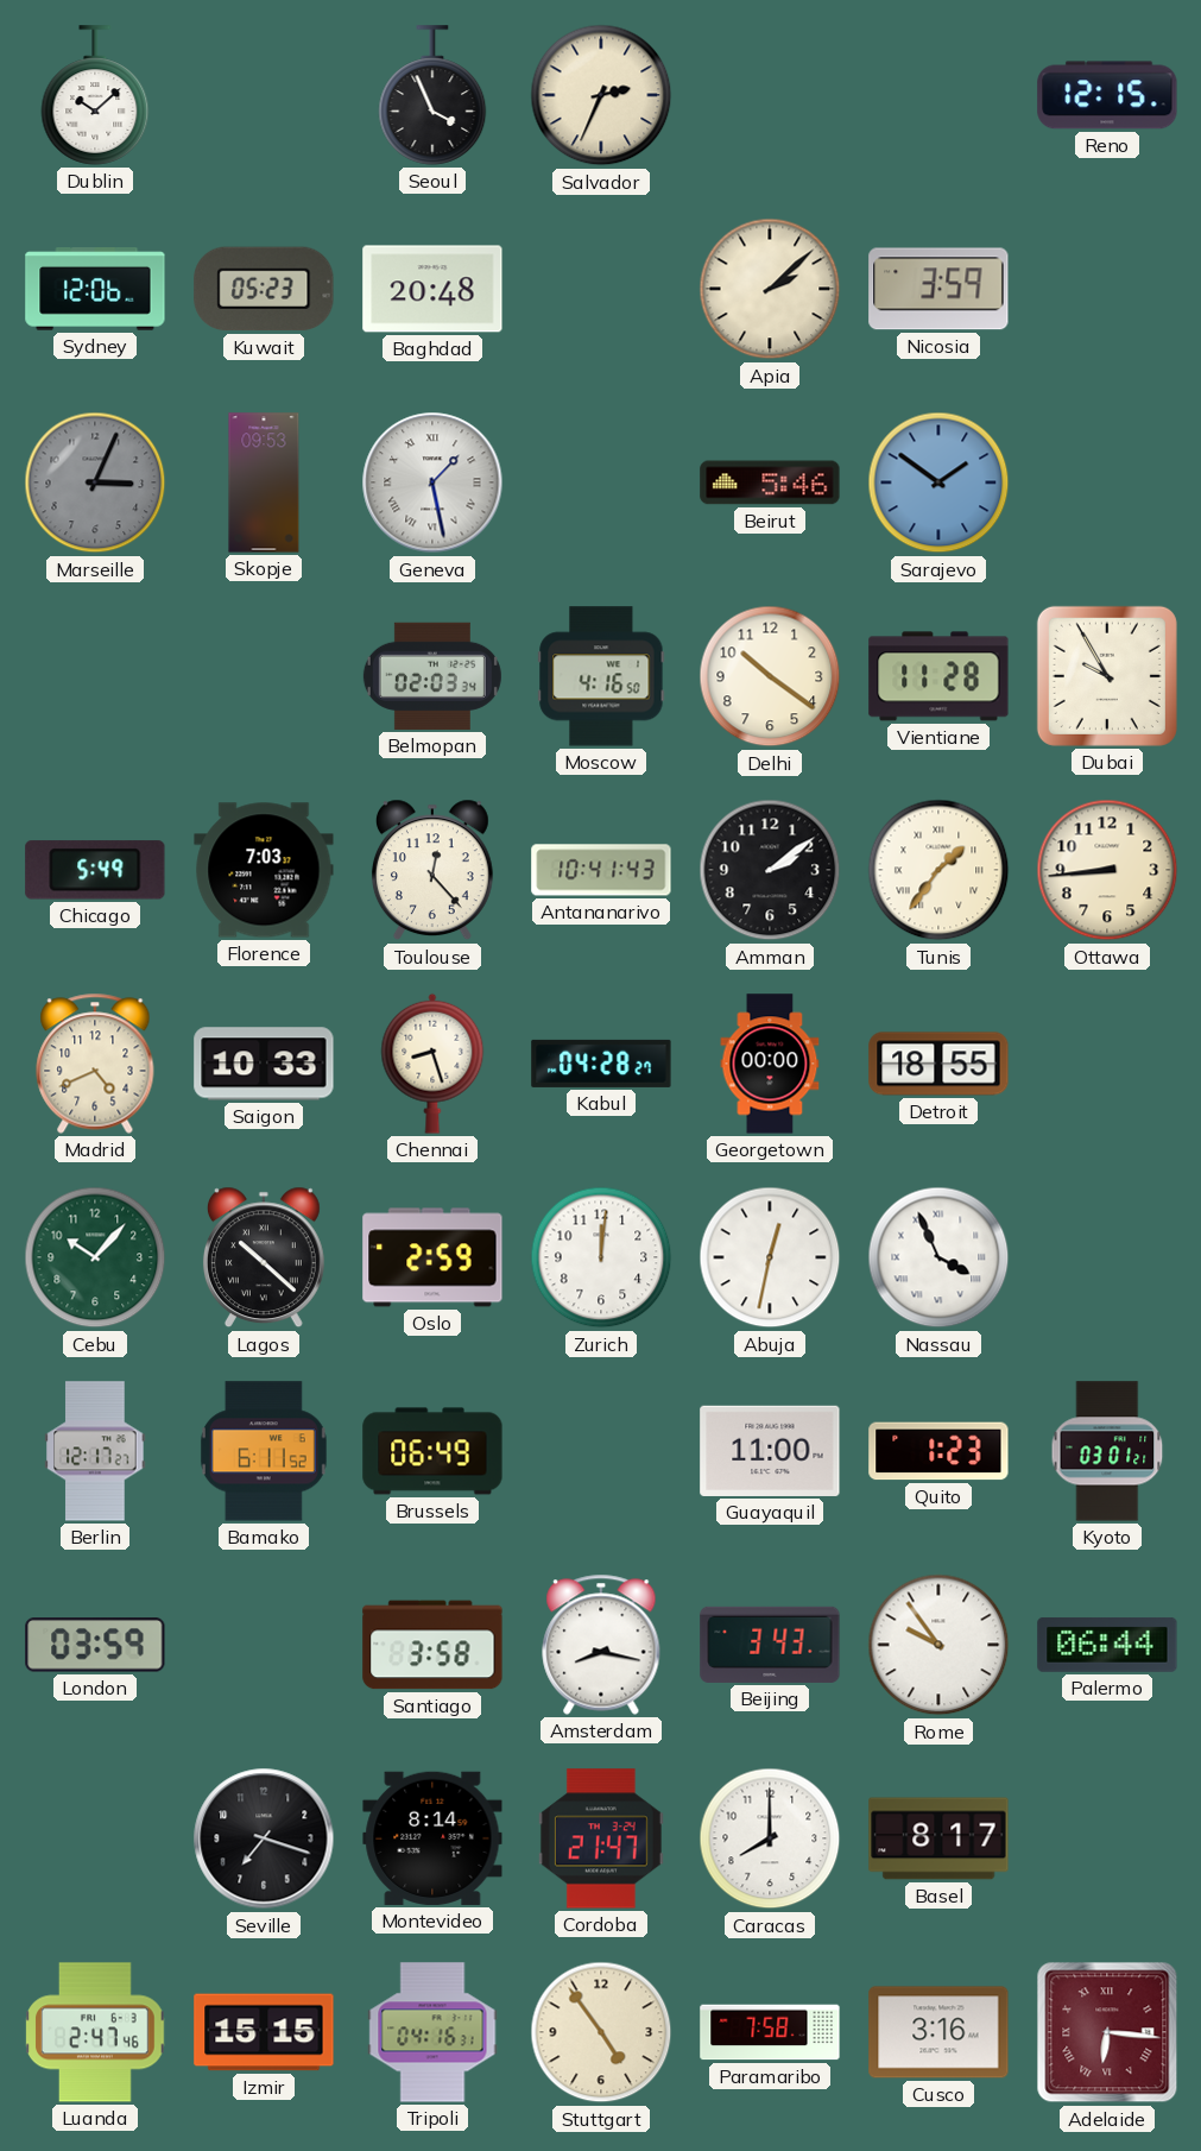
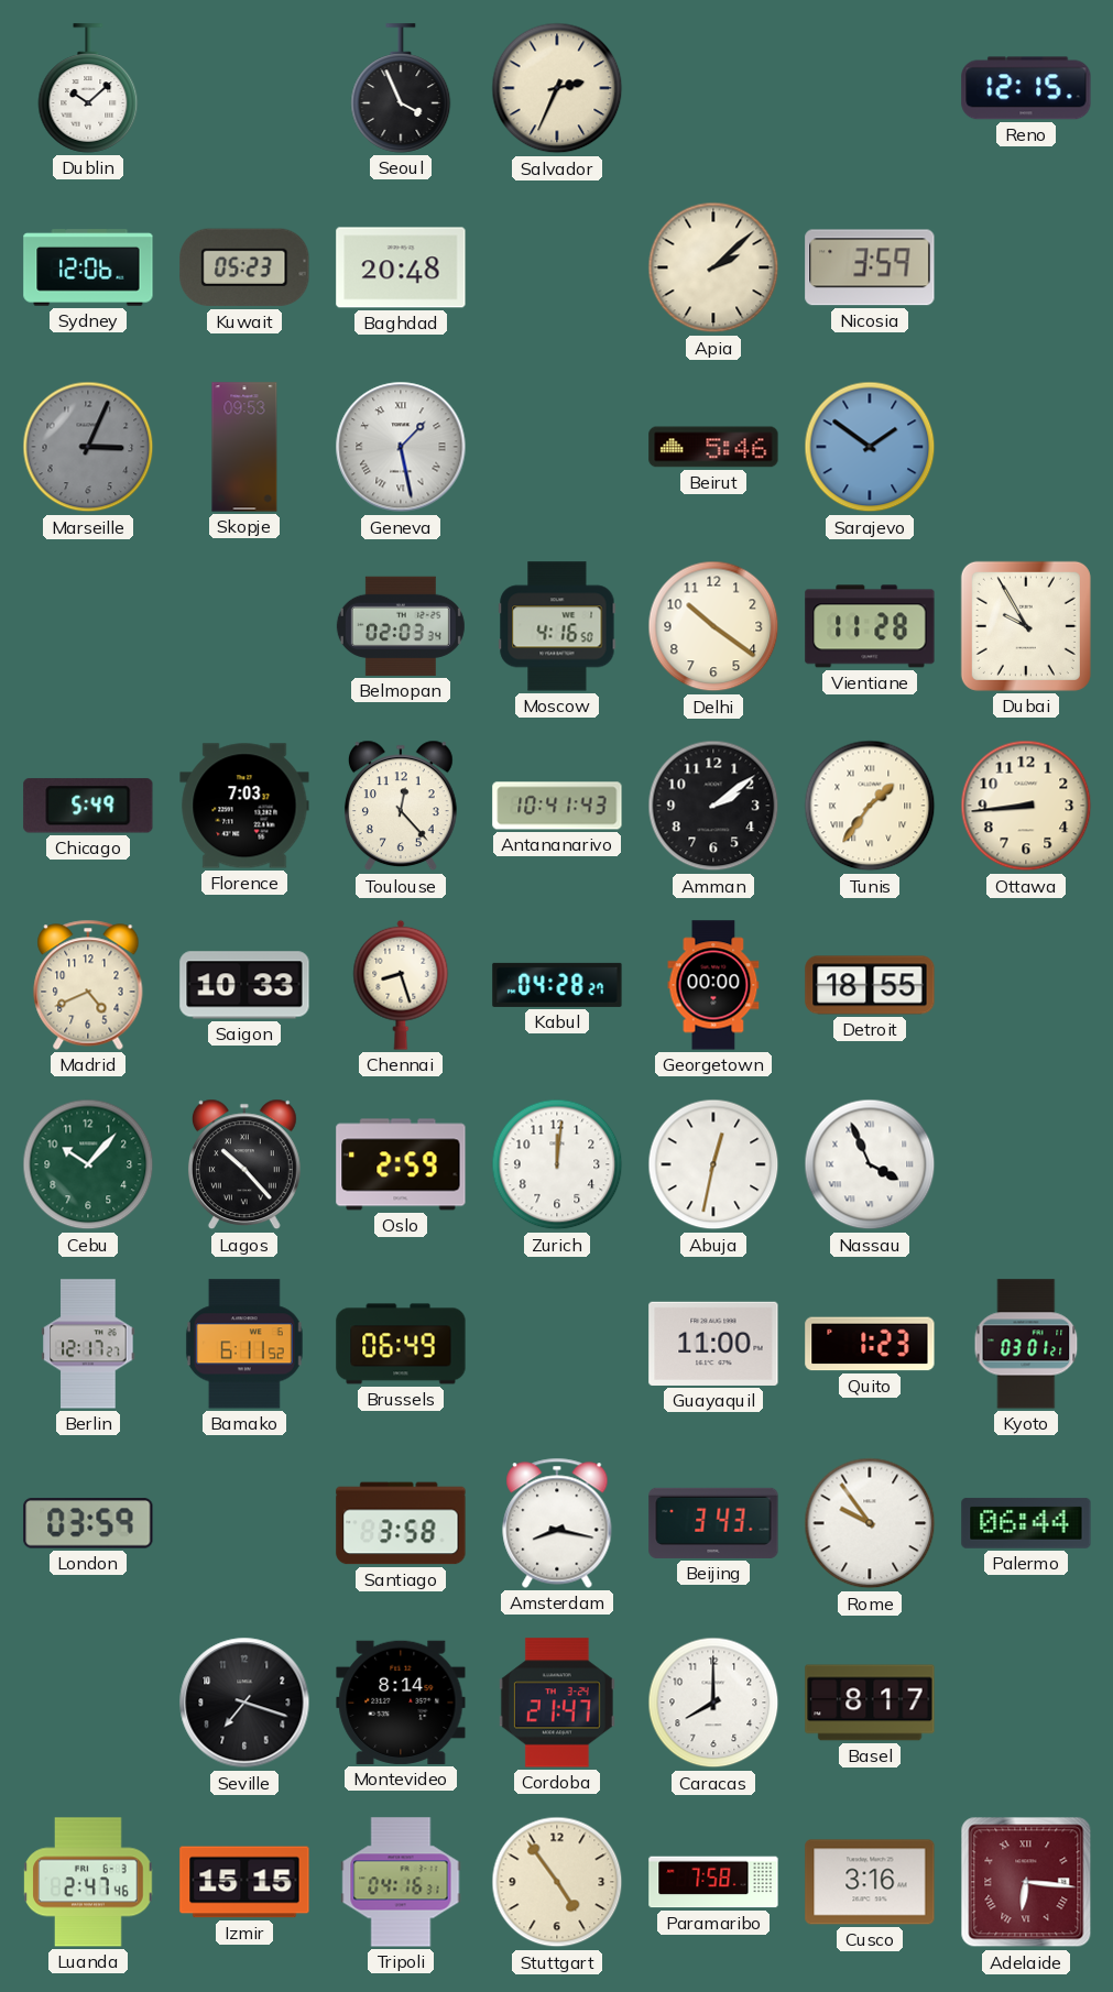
Lagos: 10:22 -> 10:23 (244, 1164)
